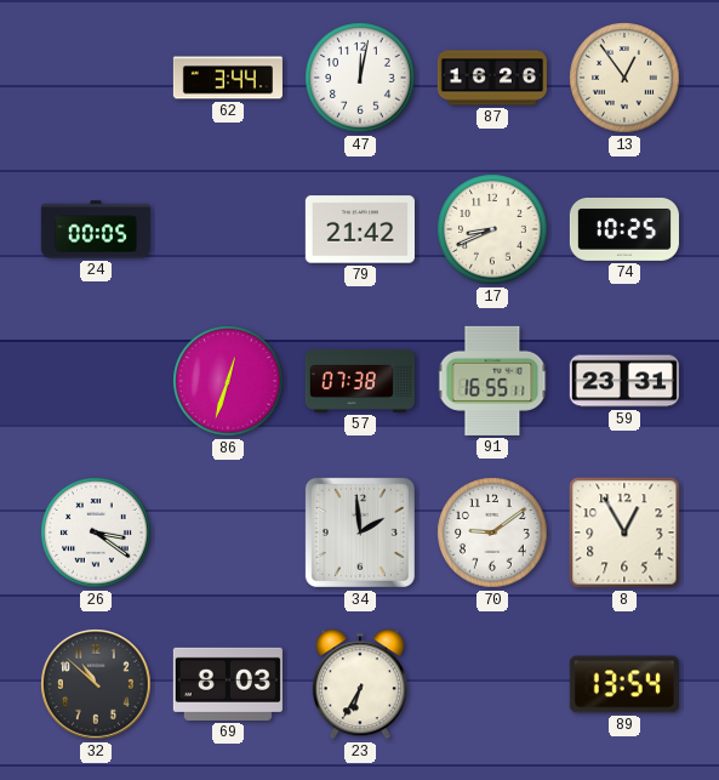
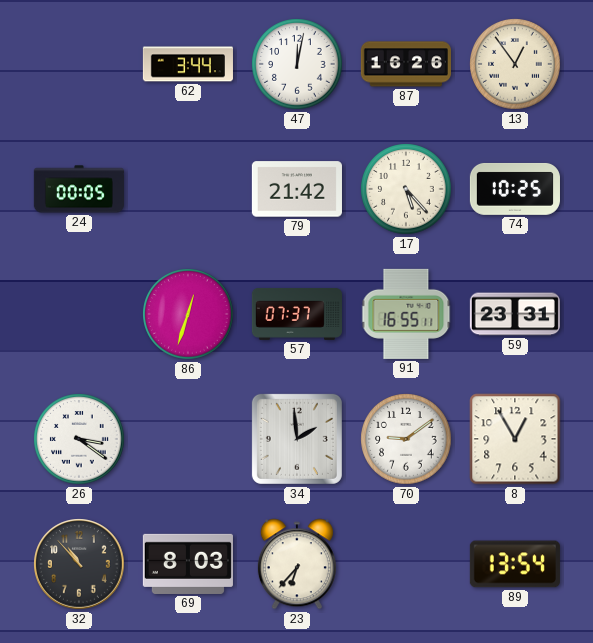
17: 8:41 -> 5:23 (406, 189)
57: 07:38 -> 07:37 (296, 314)
32: 10:52 -> 10:53 (79, 564)
23: 6:35 -> 6:37 (297, 564)
